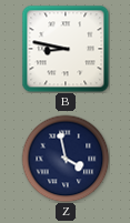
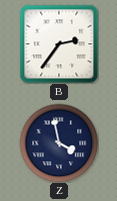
B: 8:47 -> 2:36 (59, 44)
